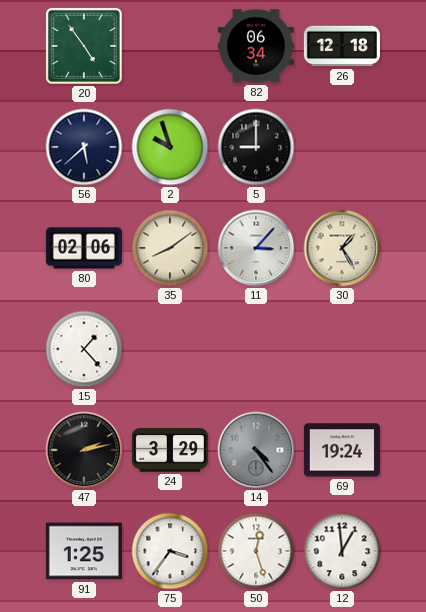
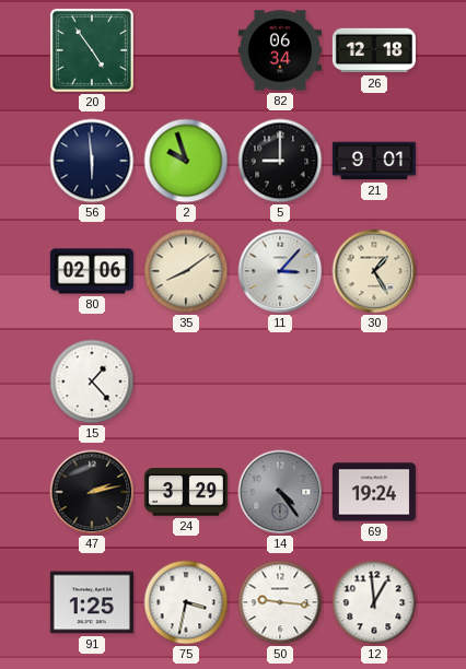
56: 5:38 -> 5:59 (92, 161)
21: none -> 9:01 (374, 161)
75: 3:36 -> 3:32 (186, 602)
50: 12:27 -> 9:16 (280, 602)
